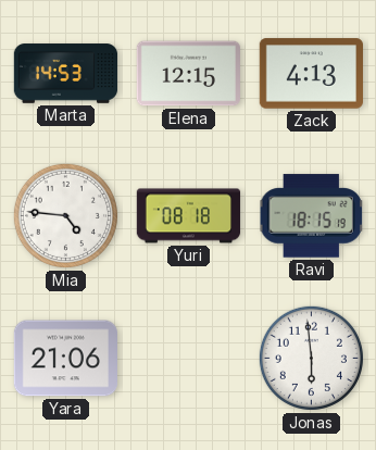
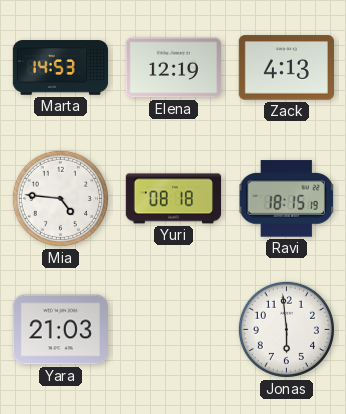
Elena: 12:15 -> 12:19 (173, 68)
Yara: 21:06 -> 21:03 (60, 330)
